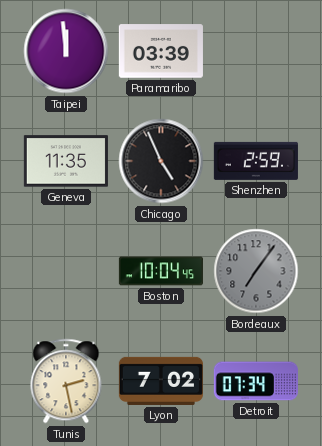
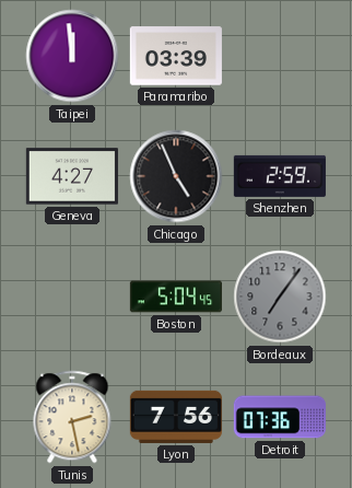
Geneva: 11:35 -> 4:27 (72, 176)
Boston: 10:04 -> 5:04 (176, 297)
Lyon: 7:02 -> 7:56 (176, 417)
Detroit: 07:34 -> 07:36 (280, 417)
